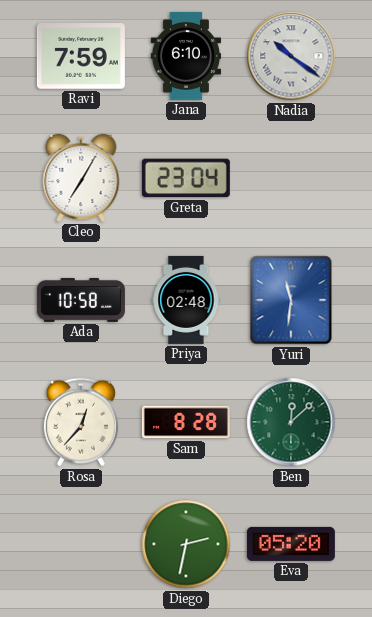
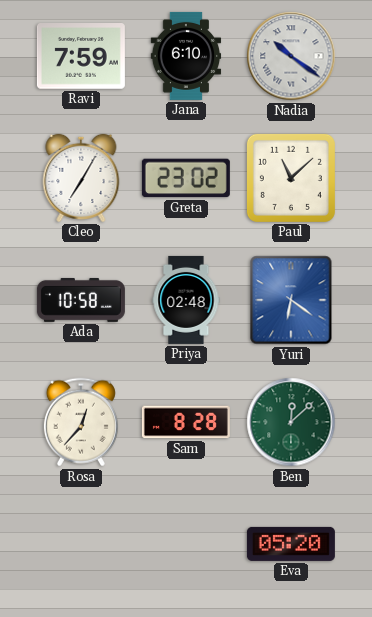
Greta: 23:04 -> 23:02 (186, 178)
Paul: none -> 11:08 (291, 178)
Yuri: 11:31 -> 6:21 (291, 300)
Diego: 2:32 -> none (186, 544)
